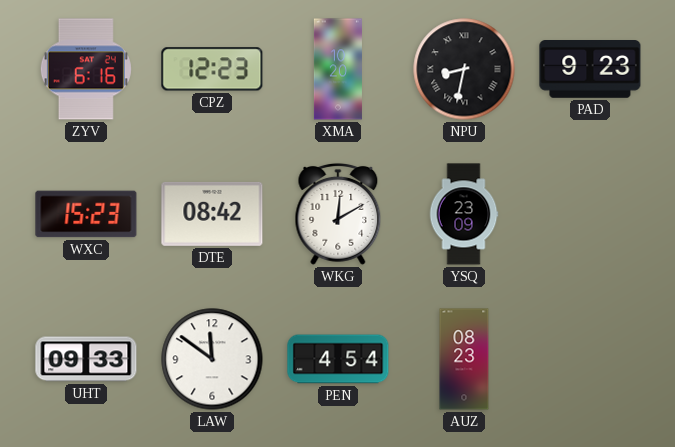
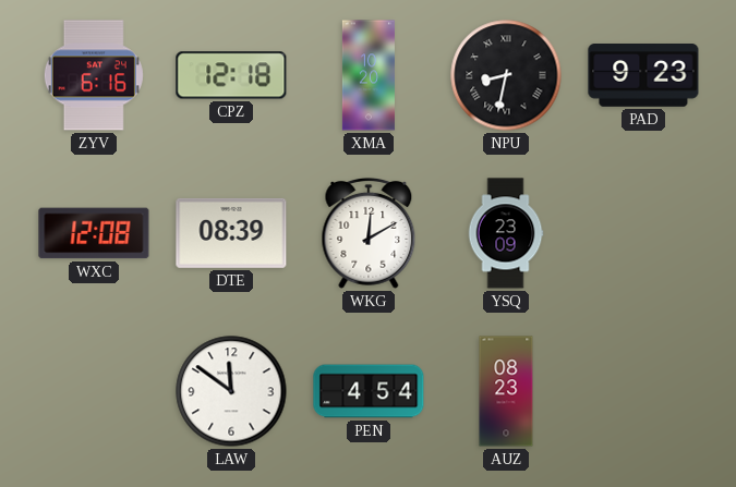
CPZ: 12:23 -> 12:18 (231, 75)
WXC: 15:23 -> 12:08 (94, 233)
DTE: 08:42 -> 08:39 (231, 233)
UHT: 09:33 -> none (86, 359)
